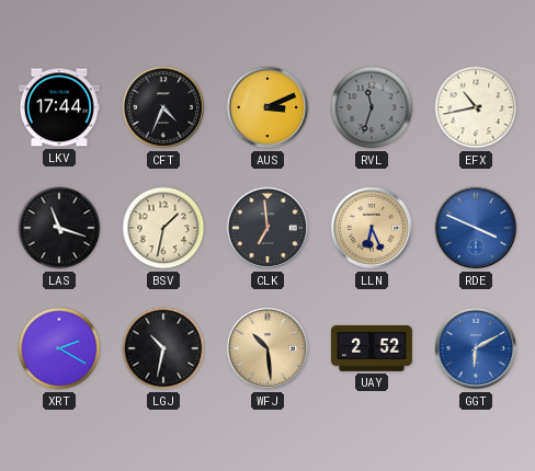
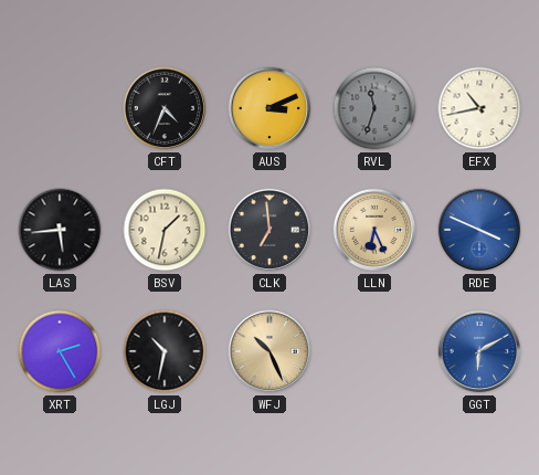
LKV: 17:44 -> none (59, 107)
LAS: 11:18 -> 5:44 (60, 230)
XRT: 2:20 -> 2:25 (60, 351)
WFJ: 10:29 -> 10:26 (269, 351)
UAY: 2:52 -> none (372, 348)
